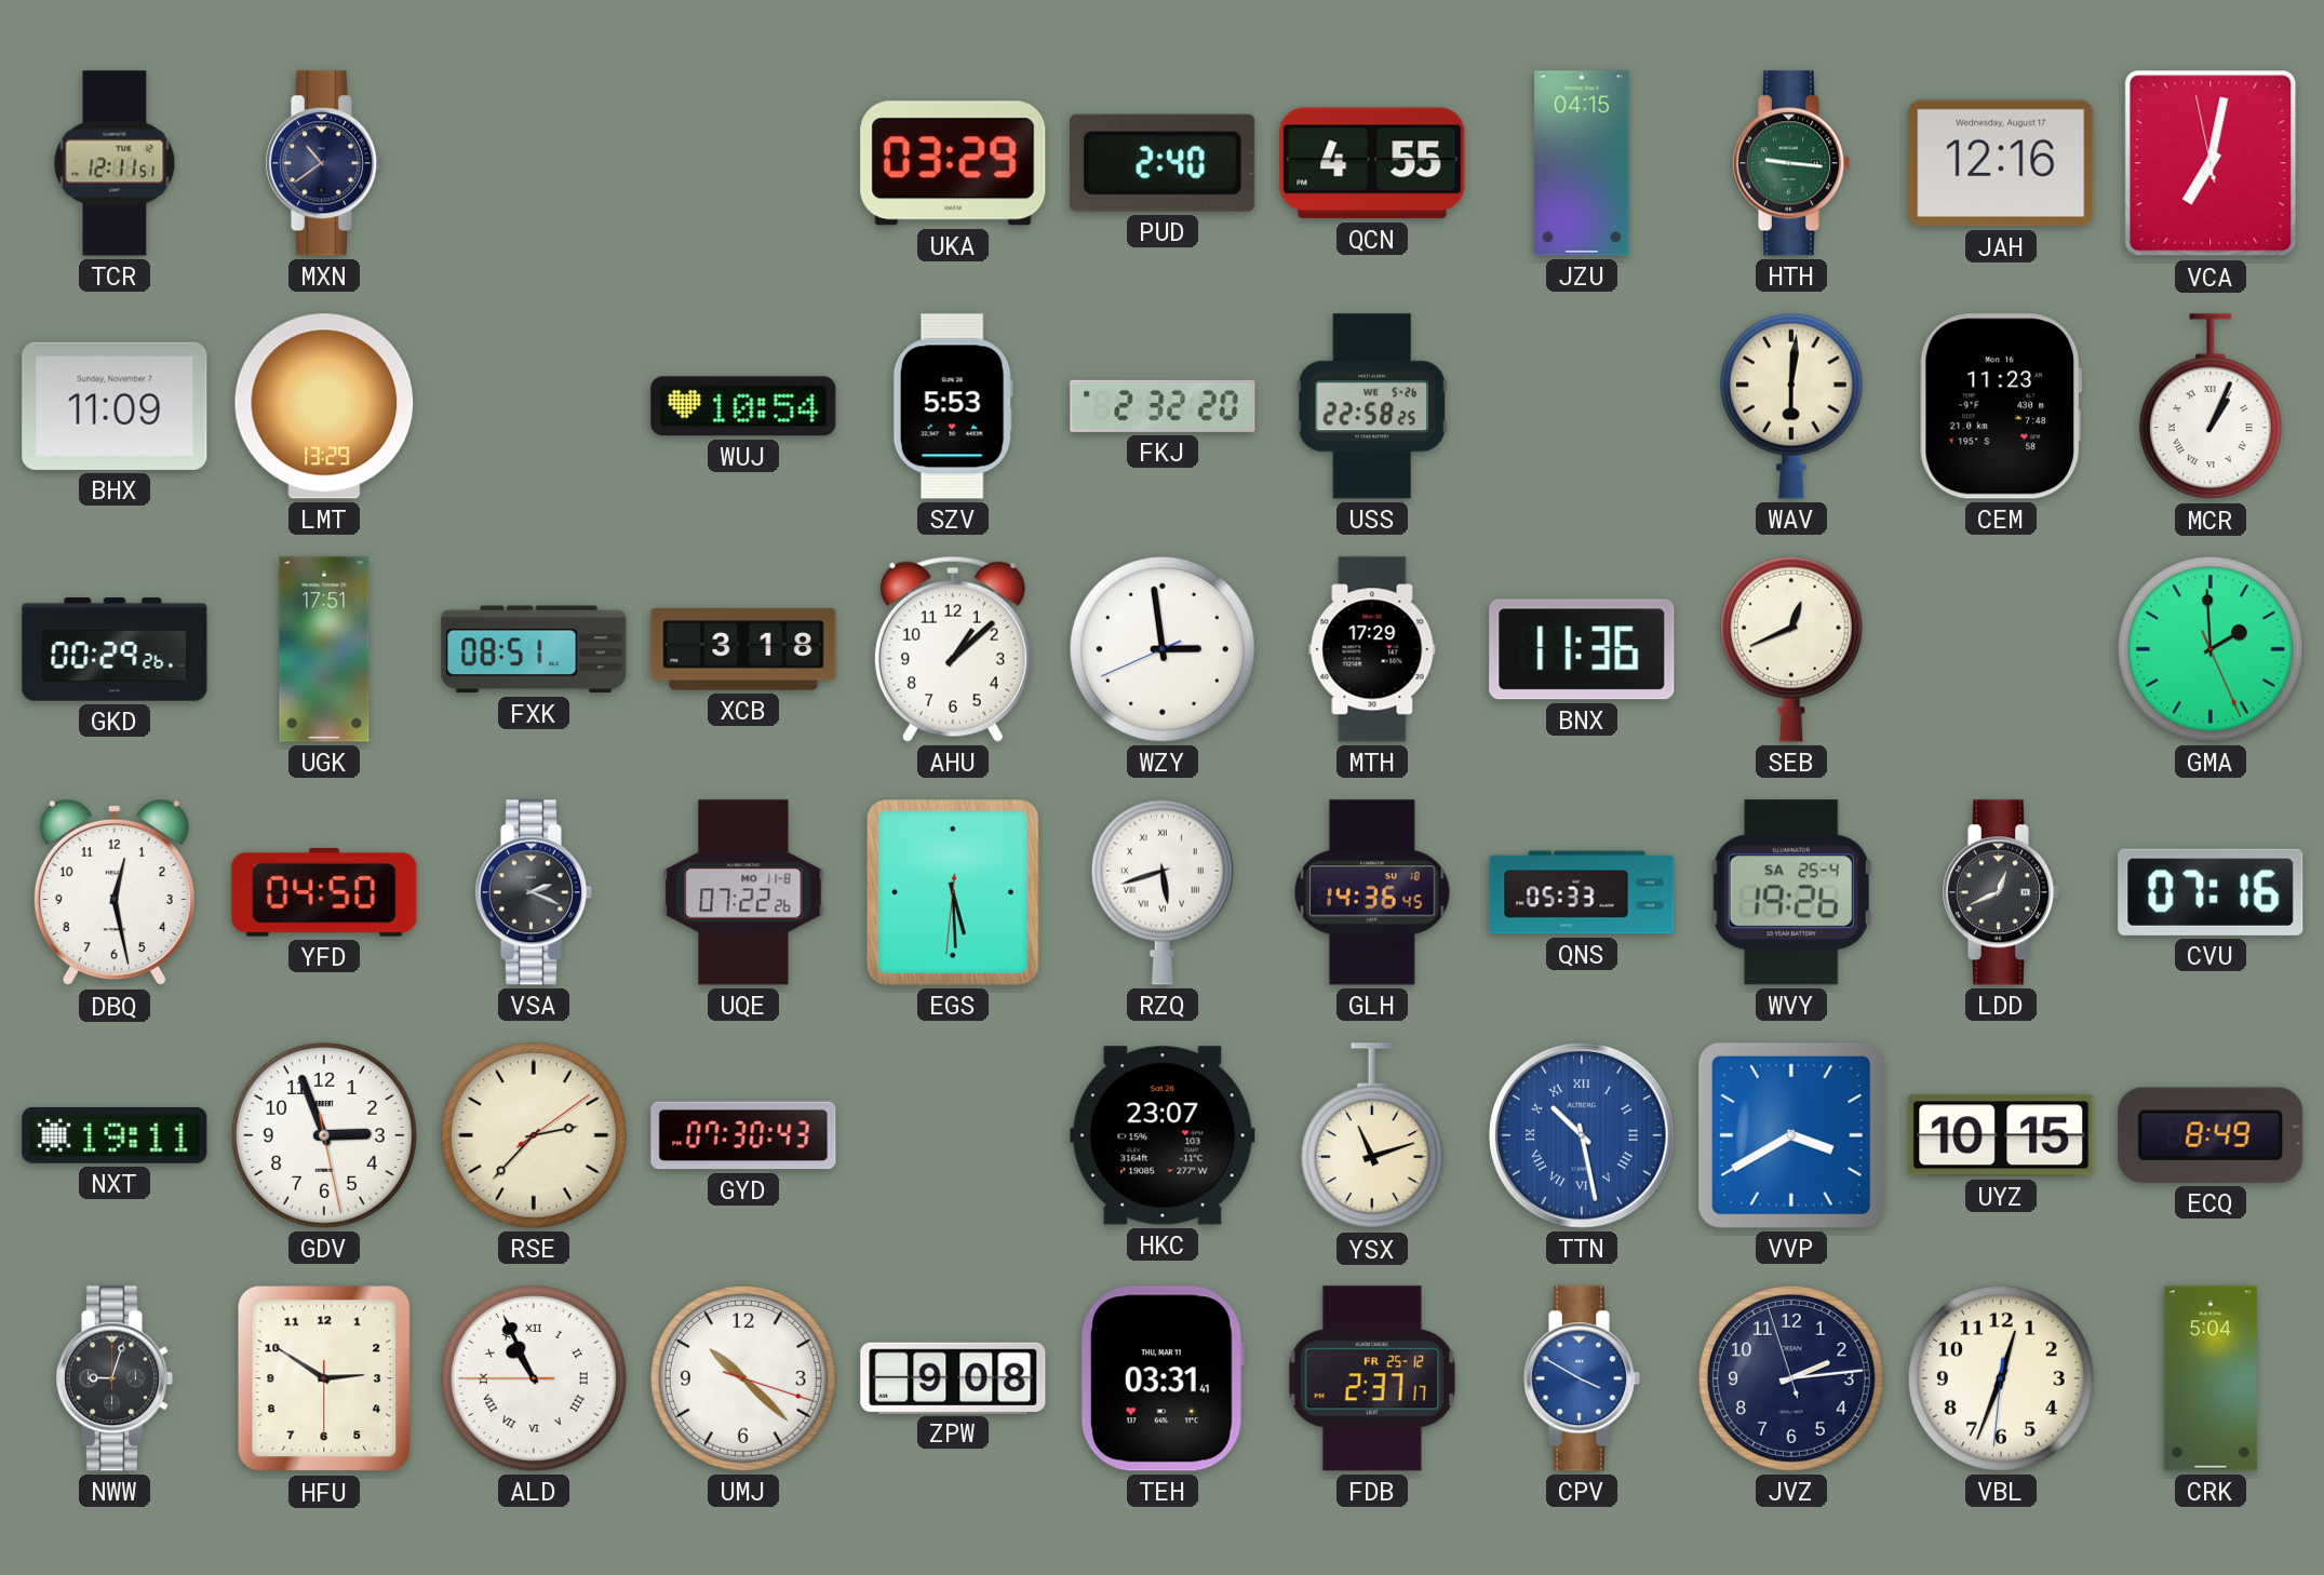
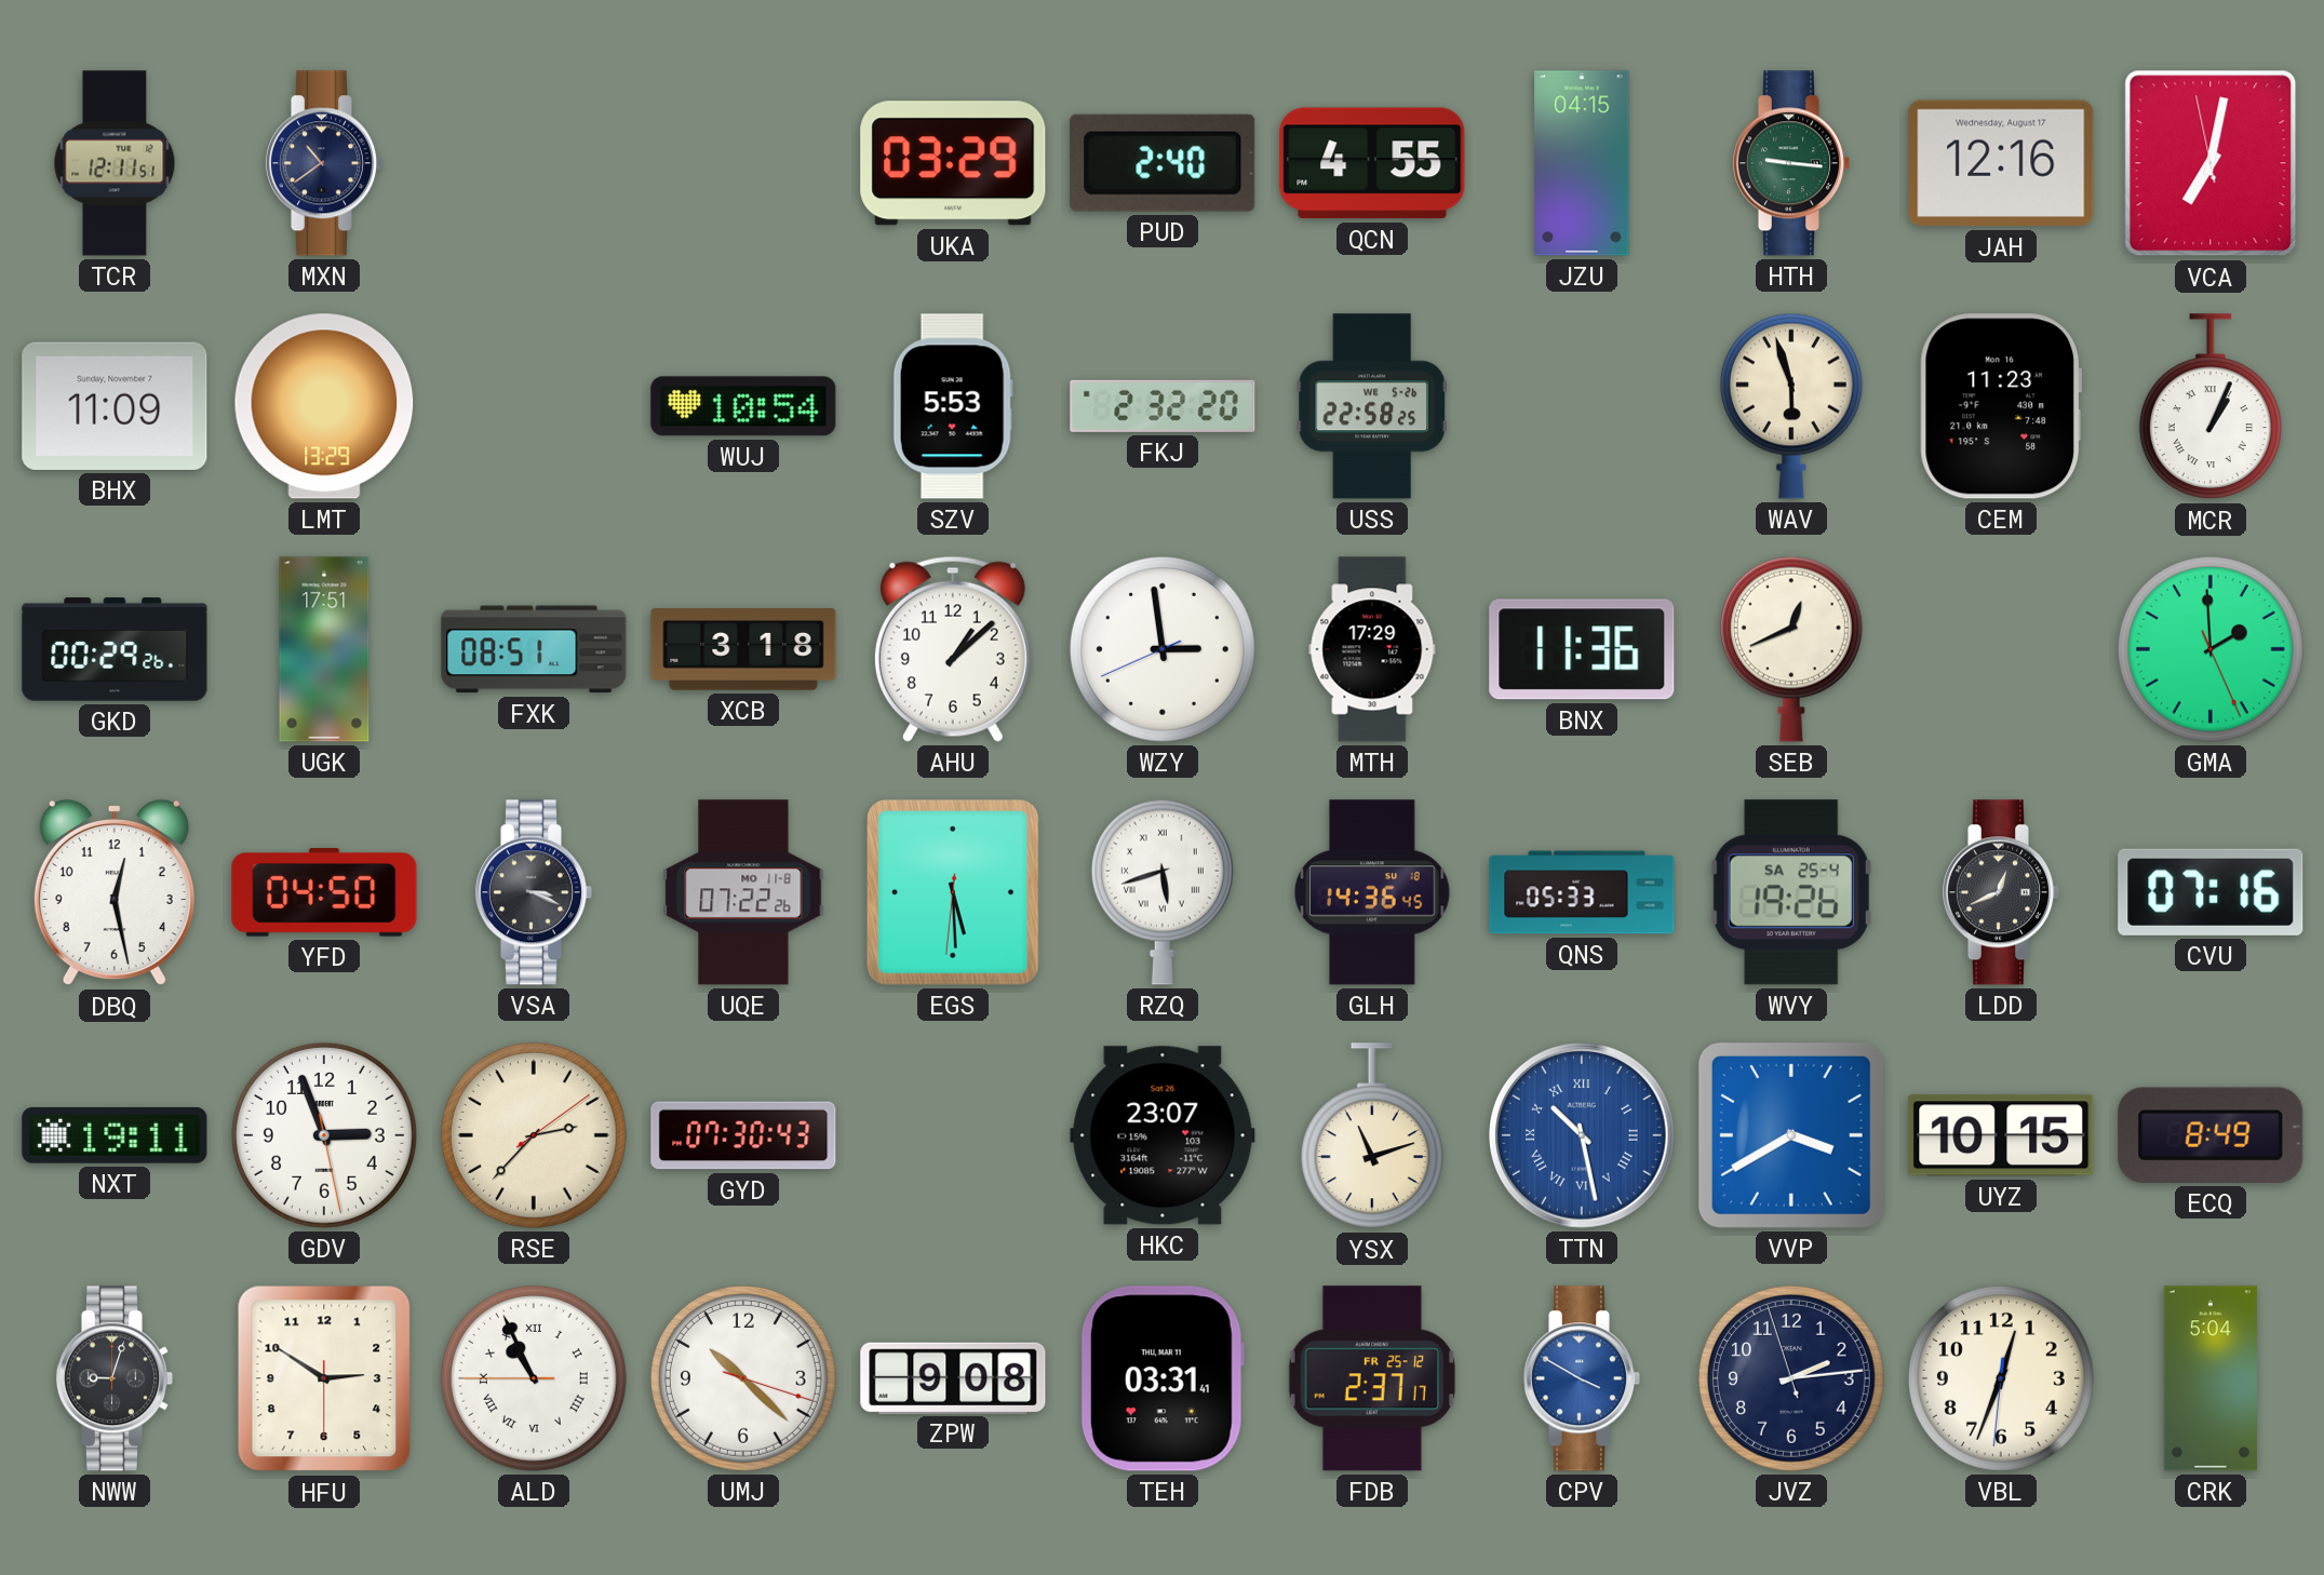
WAV: 6:01 -> 5:57 (1791, 406)
VSA: 2:19 -> 3:19 (534, 892)
